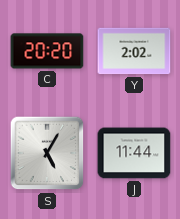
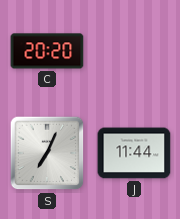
Y: 2:02 -> none (134, 51)
S: 5:05 -> 7:04 (47, 153)
